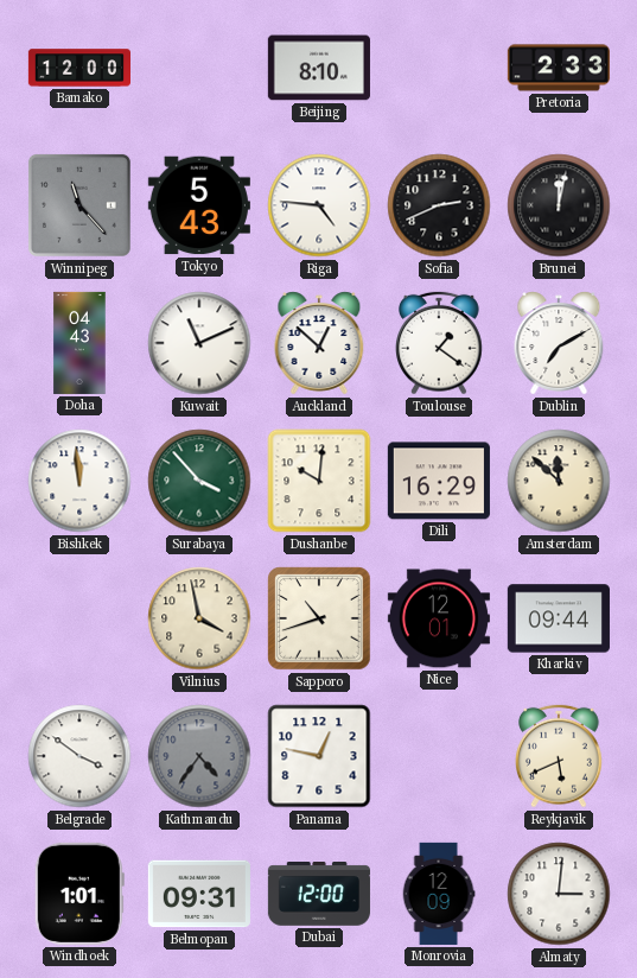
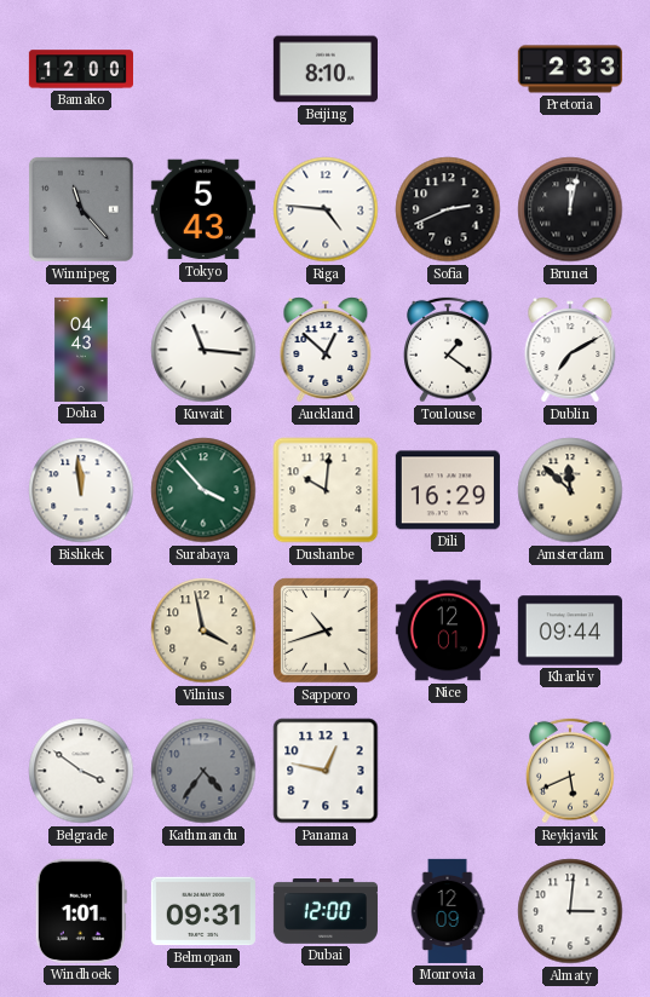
Kuwait: 11:11 -> 11:16 (203, 350)
